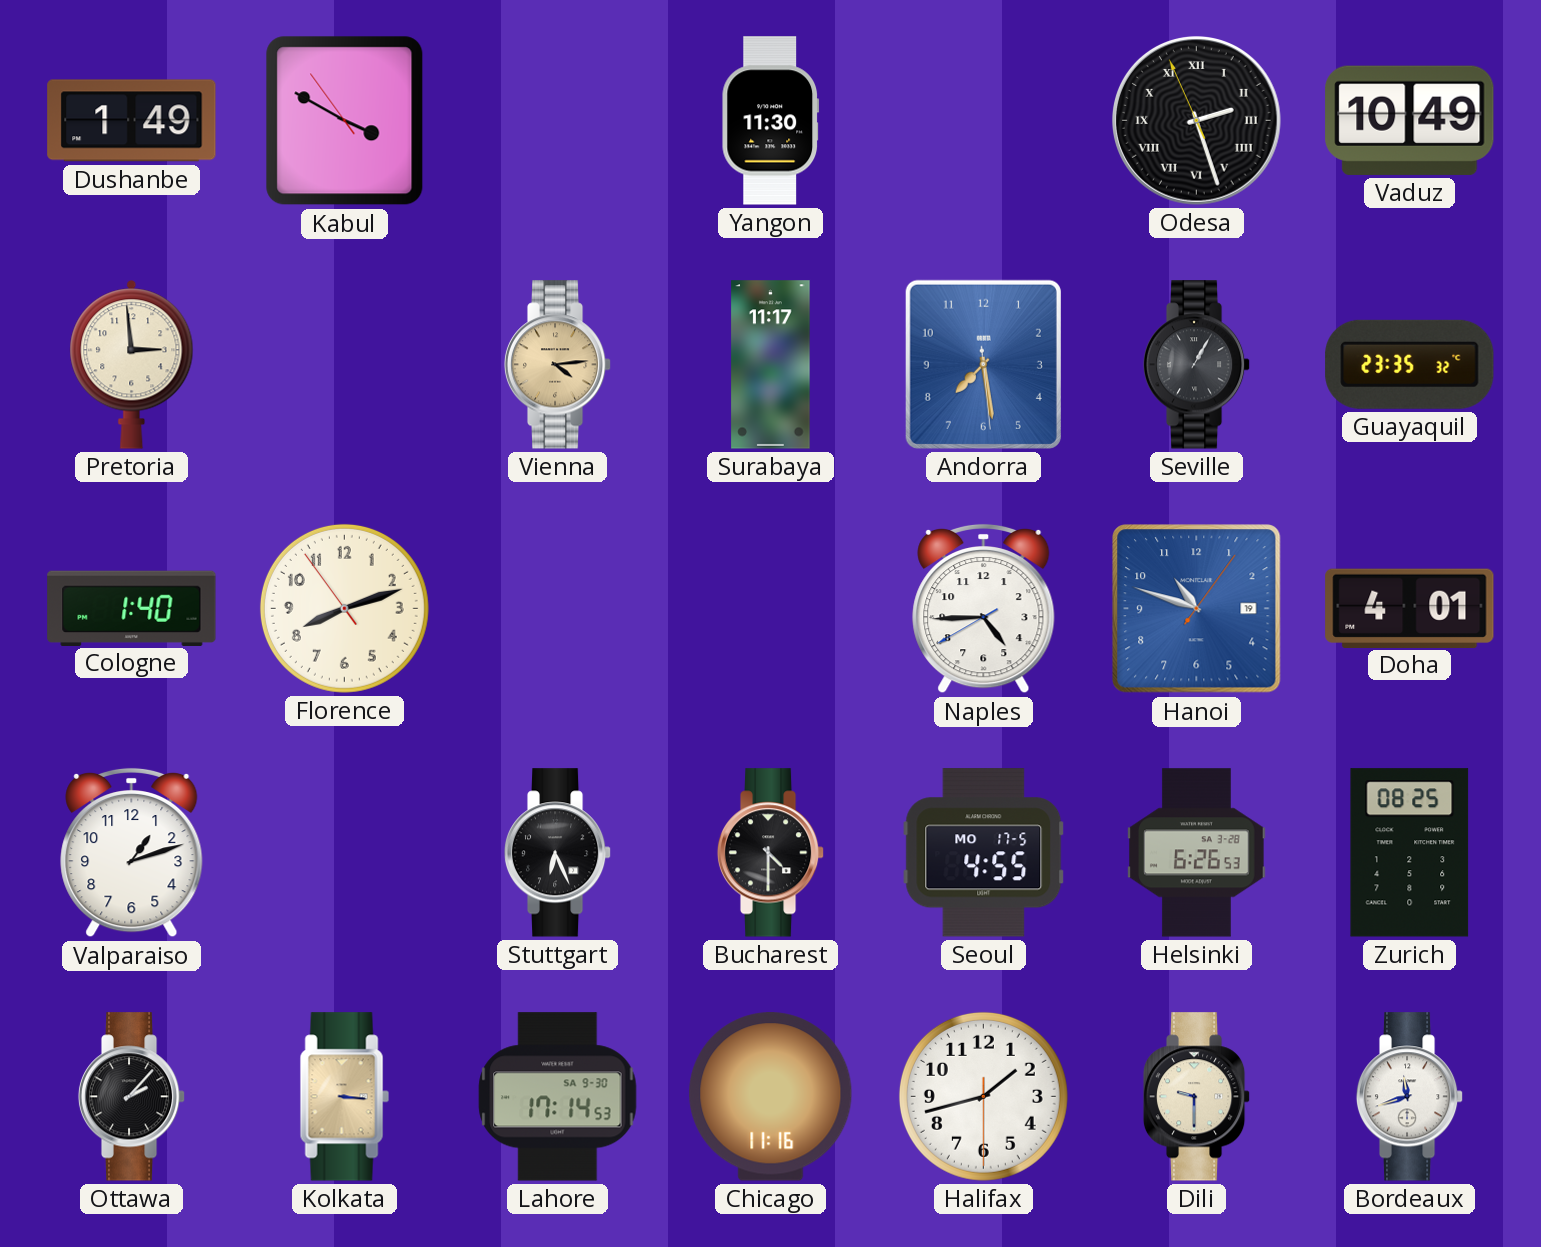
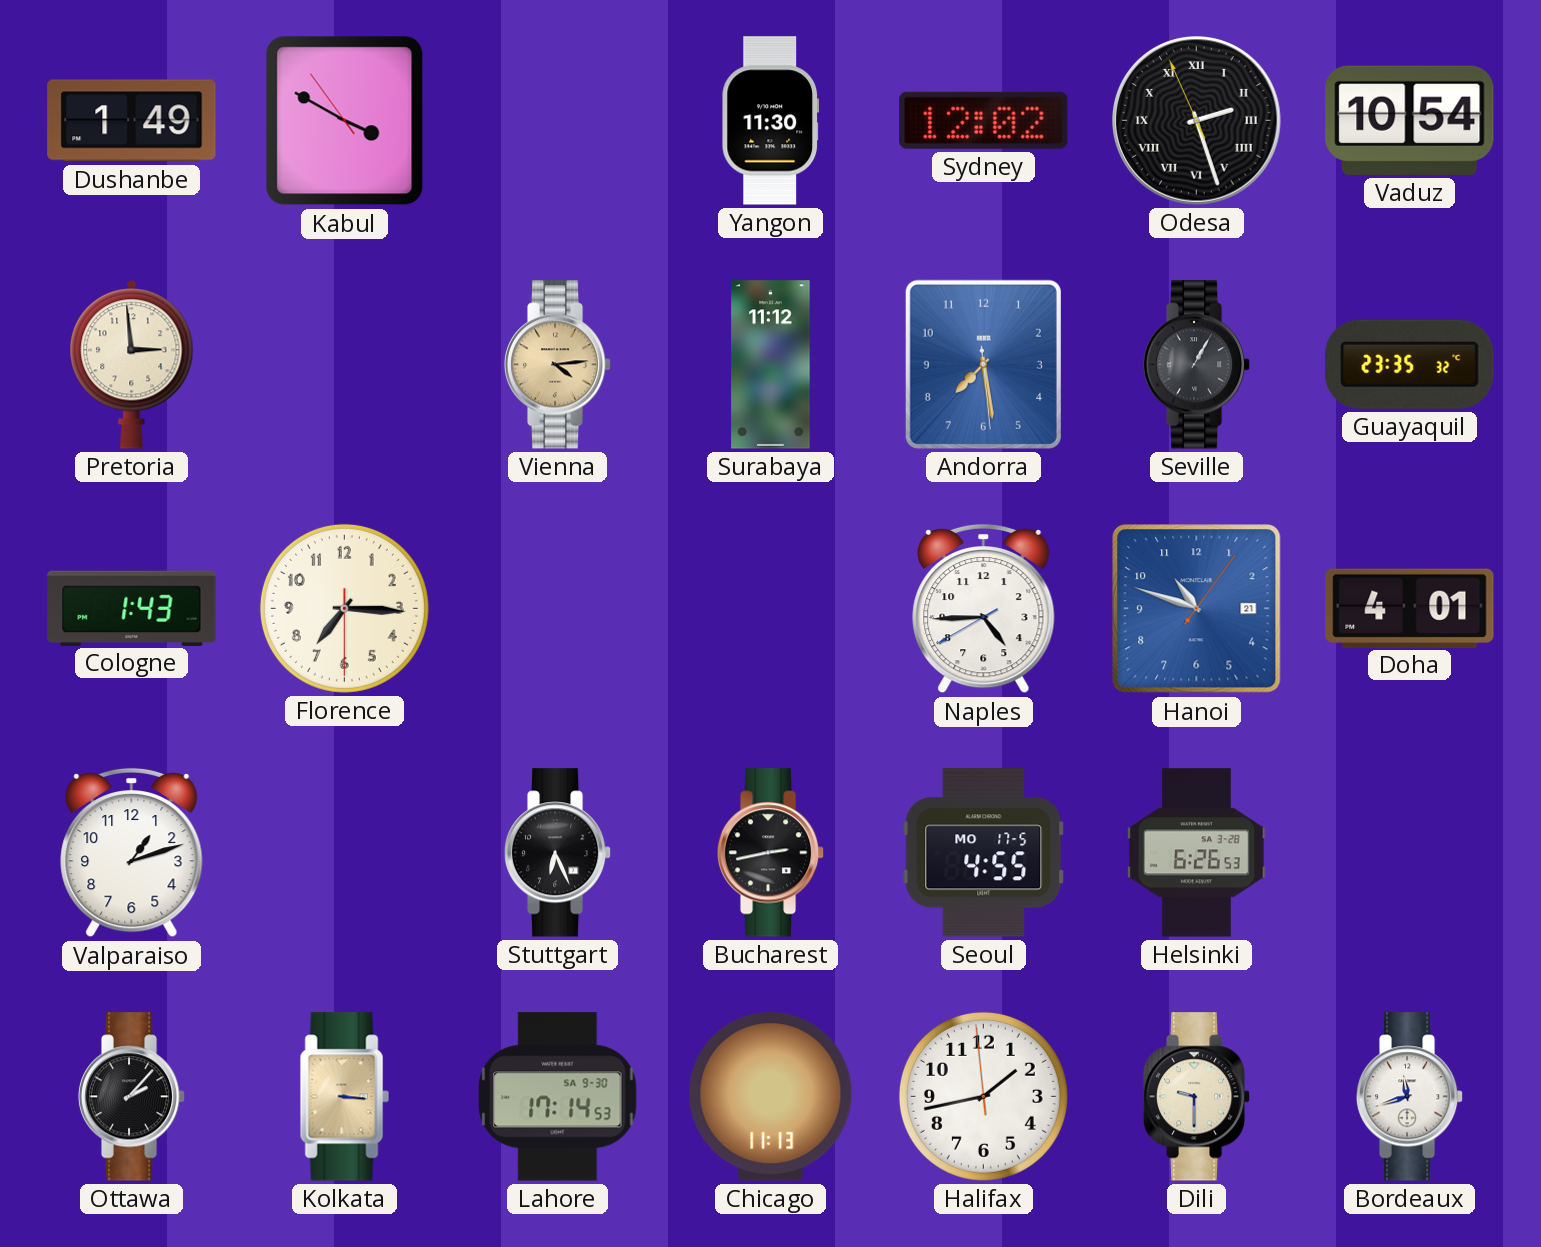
Sydney: none -> 12:02 (984, 120)
Vaduz: 10:49 -> 10:54 (1410, 120)
Surabaya: 11:17 -> 11:12 (771, 365)
Cologne: 1:40 -> 1:43 (132, 608)
Florence: 8:11 -> 7:15 (344, 608)
Hanoi date: 19 -> 21 (1197, 609)
Bucharest: 4:30 -> 2:43 (771, 853)
Zurich: 08:25 -> none (1410, 853)
Chicago: 11:16 -> 11:13 (771, 1097)
Halifax: 1:42:30 -> 1:42:59 (983, 1096)
